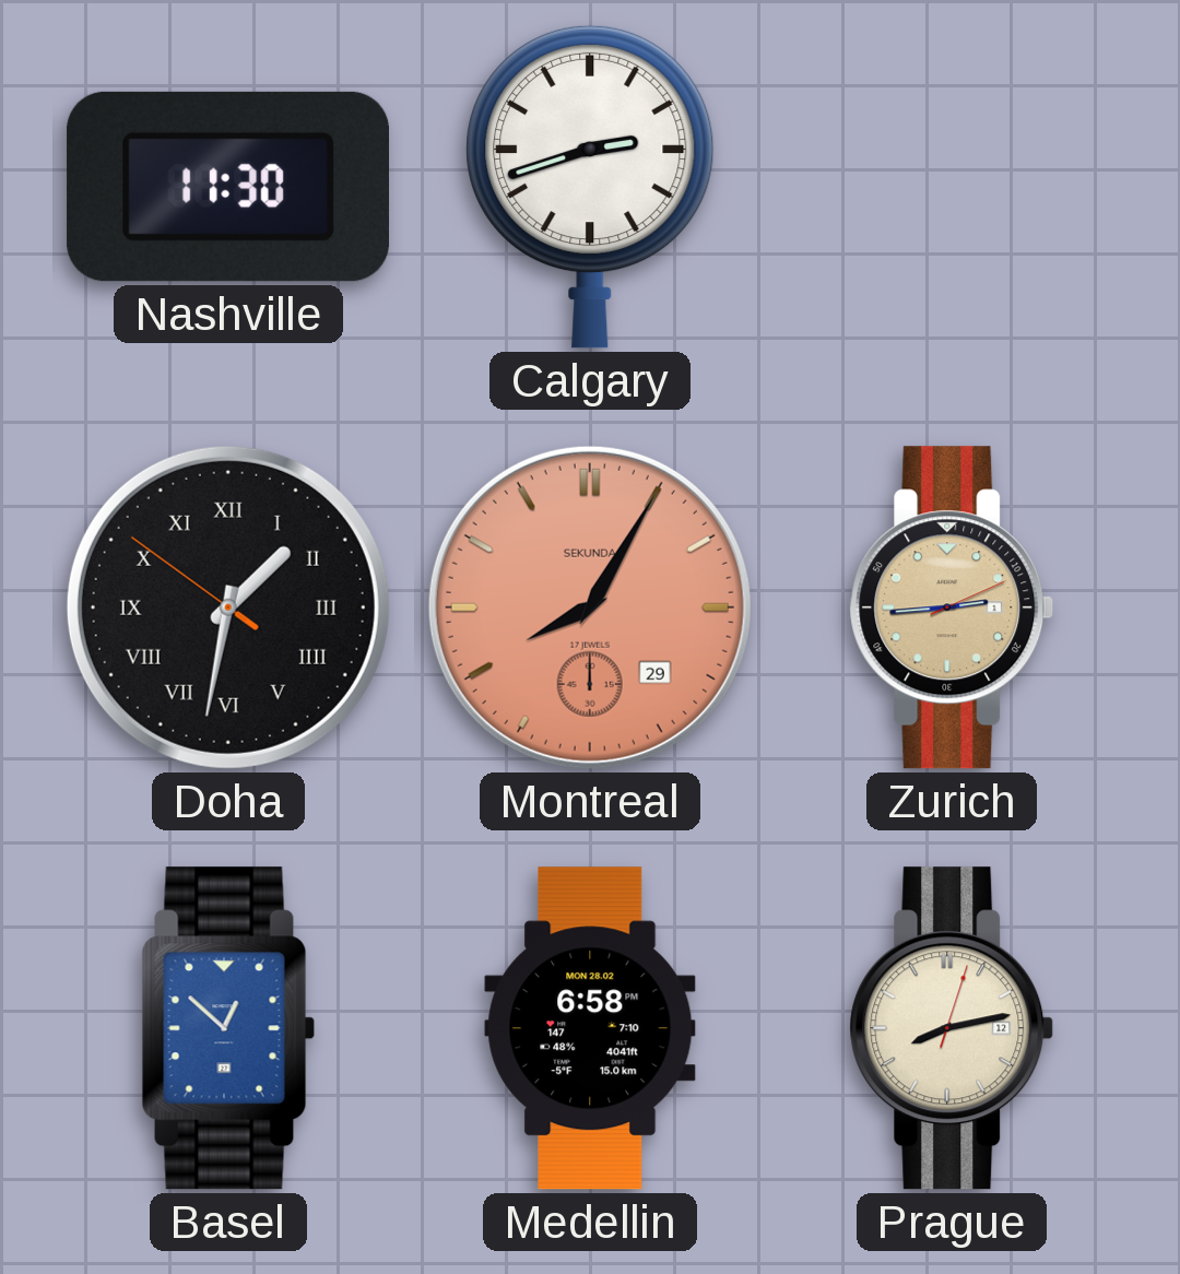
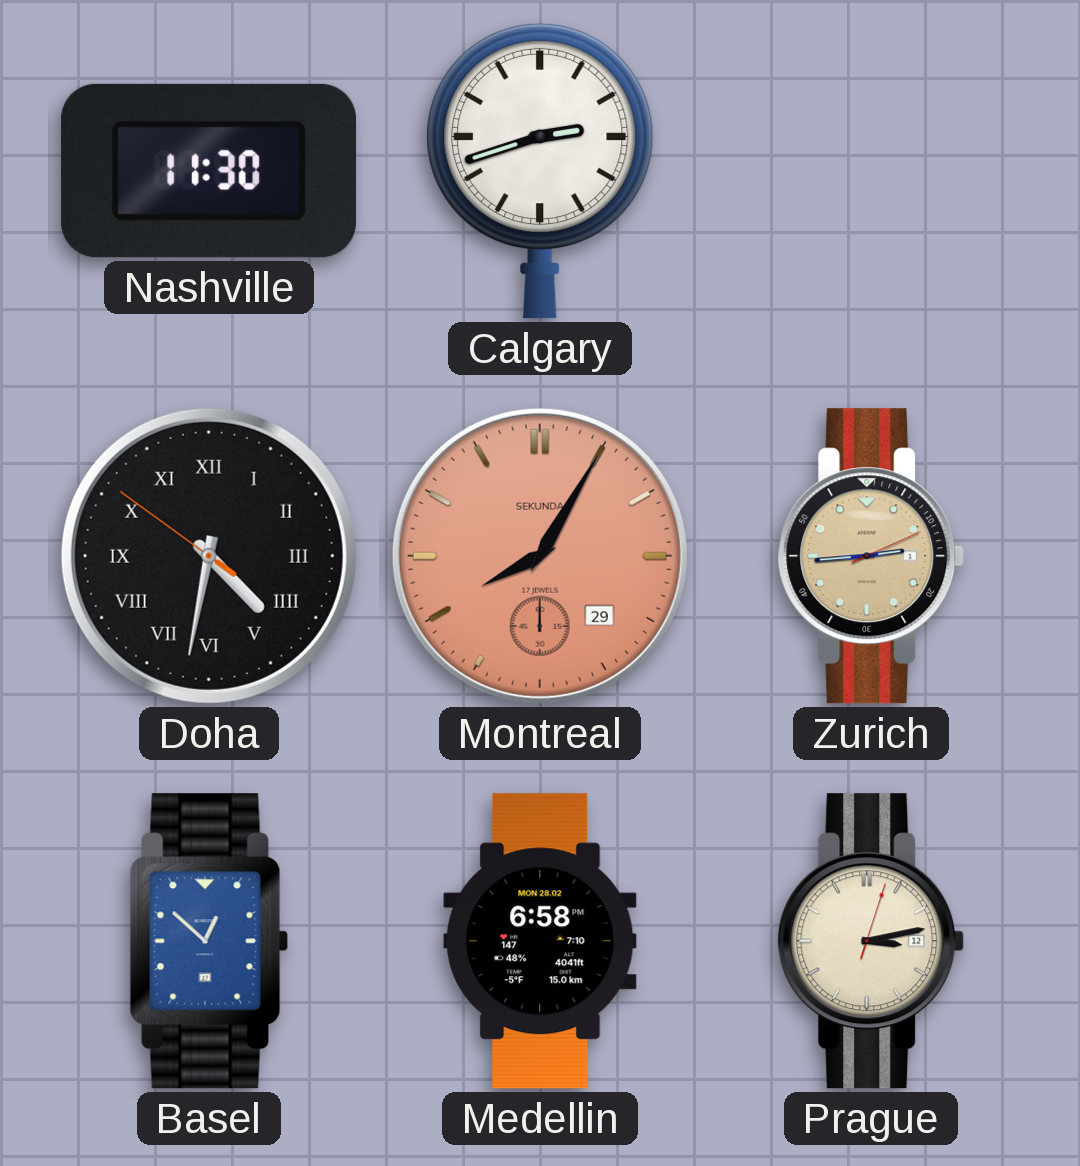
Doha: 1:31 -> 4:31 (209, 556)
Prague: 8:13 -> 3:13 (871, 941)
